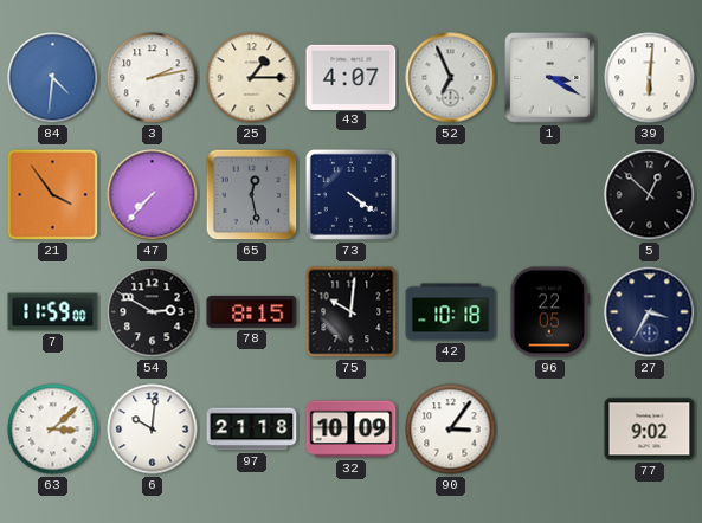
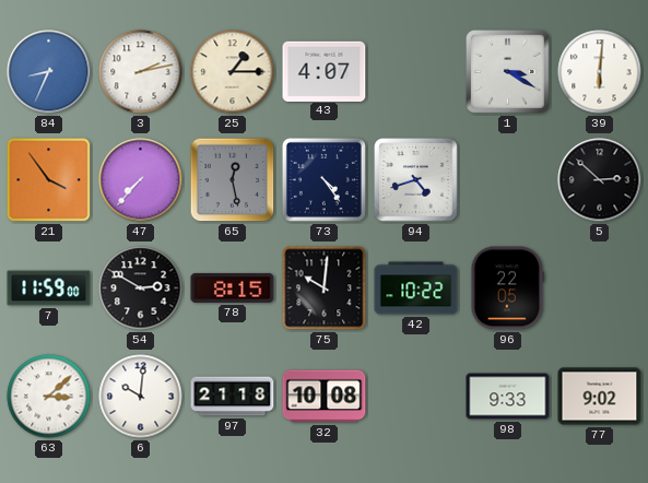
84: 4:31 -> 8:34 (49, 72)
52: 6:56 -> none (451, 78)
73: 4:21 -> 4:24 (323, 179)
94: none -> 4:42 (416, 180)
5: 12:52 -> 2:52 (600, 180)
42: 10:18 -> 10:22 (416, 288)
27: 3:35 -> none (650, 312)
32: 10:09 -> 10:08 (325, 397)
90: 3:06 -> none (451, 430)
98: none -> 9:33 (508, 397)
